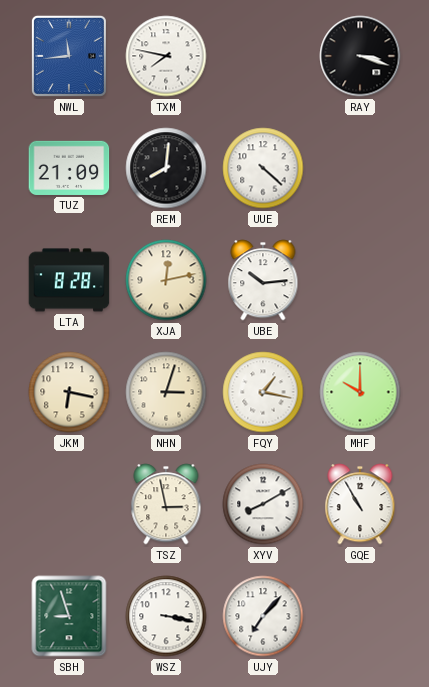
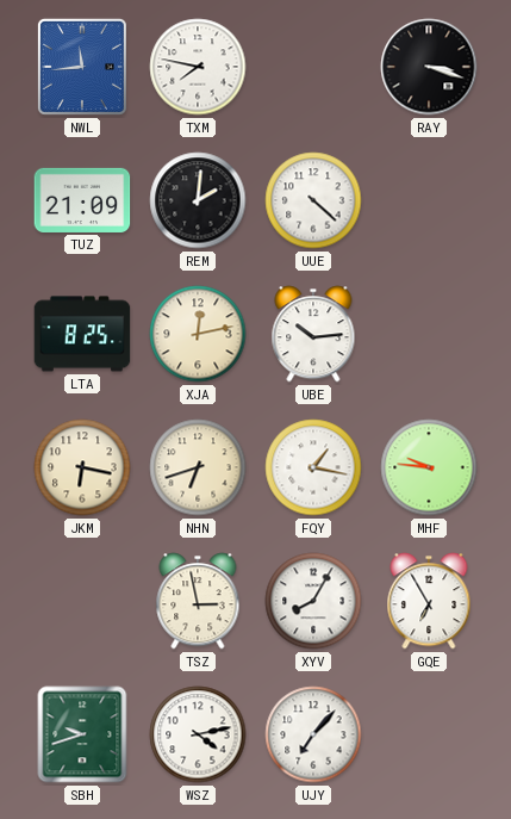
REM: 8:01 -> 2:01 (198, 200)
LTA: 8:28 -> 8:25 (82, 334)
NHN: 3:03 -> 6:42 (198, 467)
MHF: 10:00 -> 9:46 (429, 467)
XYV: 8:10 -> 8:05 (313, 601)
GQE: 10:55 -> 6:55 (429, 601)
SBH: 8:57 -> 9:42 (82, 734)
WSZ: 3:17 -> 4:13 (198, 734)
